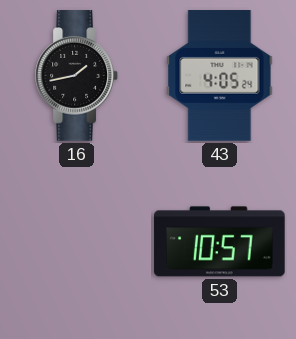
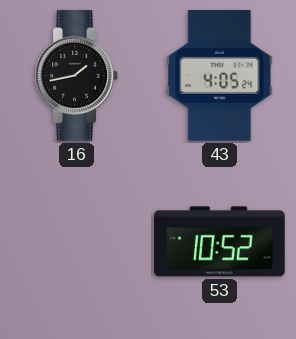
53: 10:57 -> 10:52 (220, 242)
